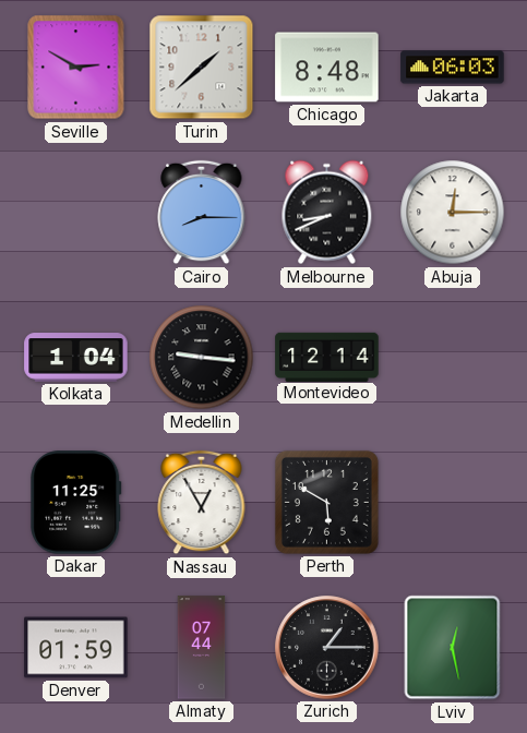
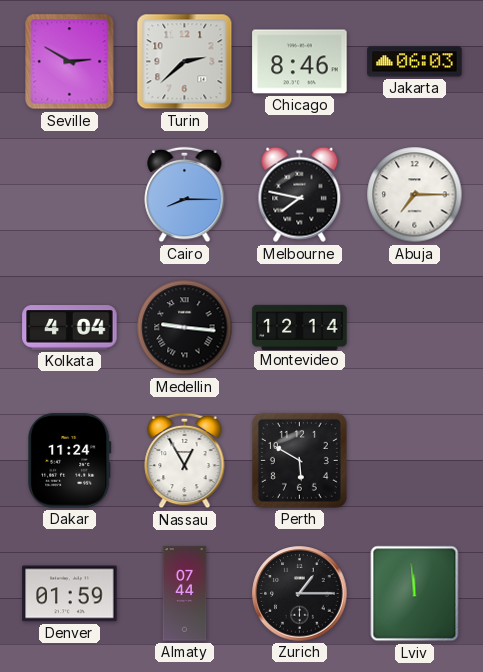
Turin: 1:38 -> 2:38 (185, 62)
Chicago: 8:48 -> 8:46 (300, 62)
Melbourne: 8:41 -> 7:47 (300, 195)
Abuja: 12:15 -> 7:15 (415, 195)
Kolkata: 1:04 -> 4:04 (70, 328)
Dakar: 11:25 -> 11:24 (70, 461)
Lviv: 12:28 -> 11:59 (415, 594)
